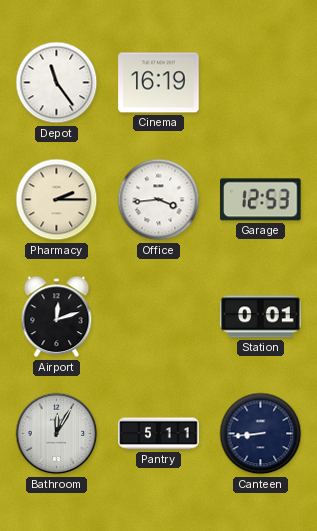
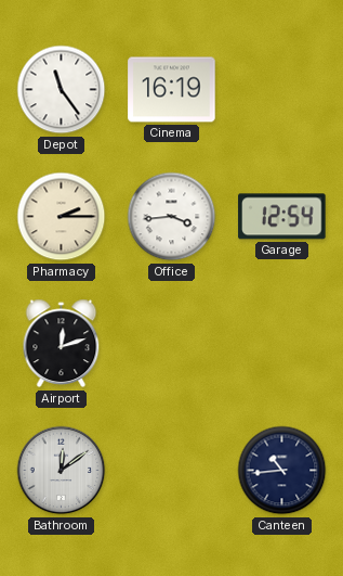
Garage: 12:53 -> 12:54 (282, 217)
Station: 0:01 -> none (261, 317)
Bathroom: 12:05 -> 12:09 (62, 471)
Pantry: 5:11 -> none (159, 434)
Canteen: 8:44 -> 10:44 (282, 471)
